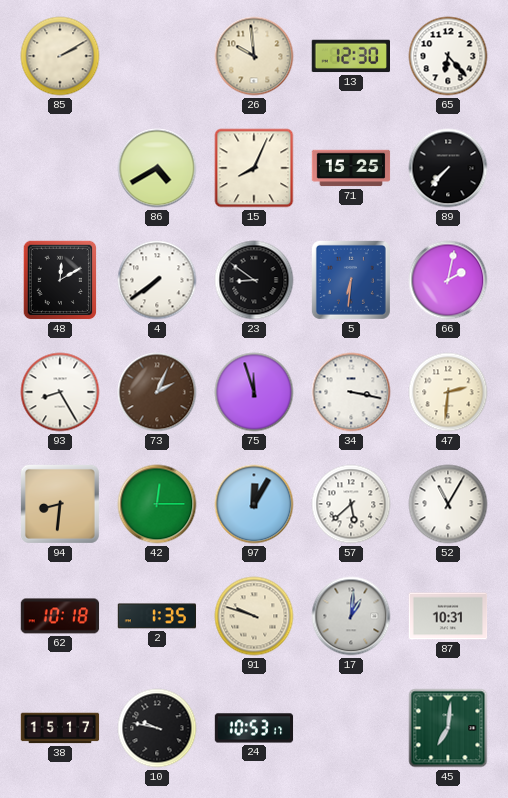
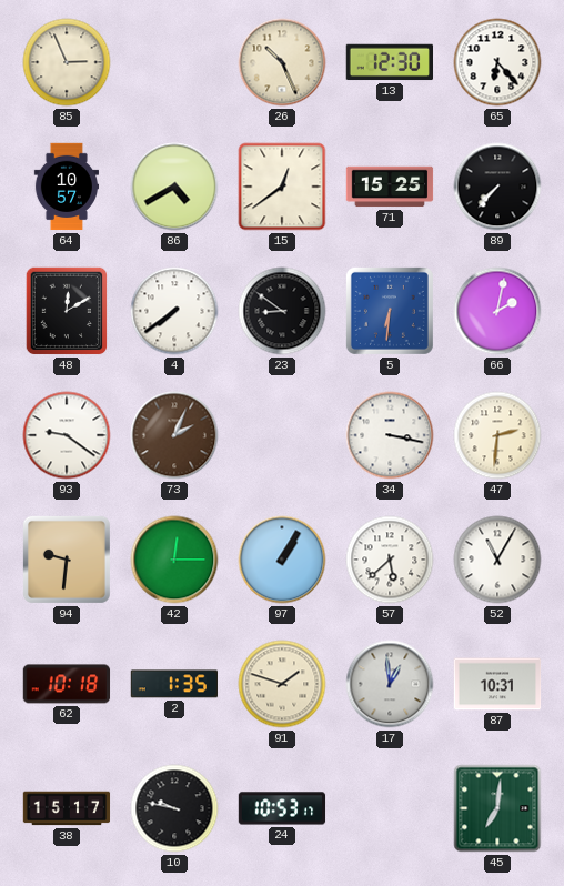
85: 2:10 -> 2:56 (67, 62)
26: 9:59 -> 10:26 (282, 62)
64: none -> 10:57 (66, 187)
15: 8:04 -> 12:39 (282, 187)
93: 8:25 -> 9:21 (67, 435)
75: 11:57 -> none (254, 392)
94: 8:31 -> 9:31 (67, 560)
97: 12:05 -> 1:05 (282, 560)
91: 9:48 -> 1:48 (282, 684)
17: 1:01 -> 12:59 (390, 684)
